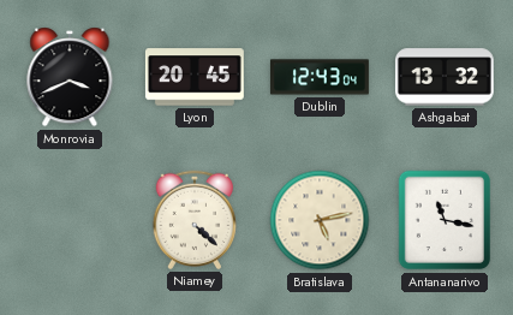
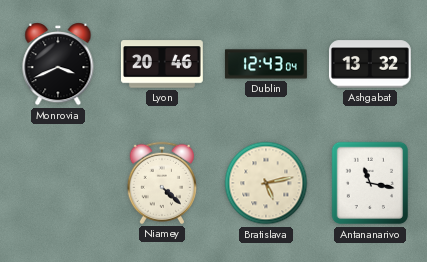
Lyon: 20:45 -> 20:46 (162, 64)
